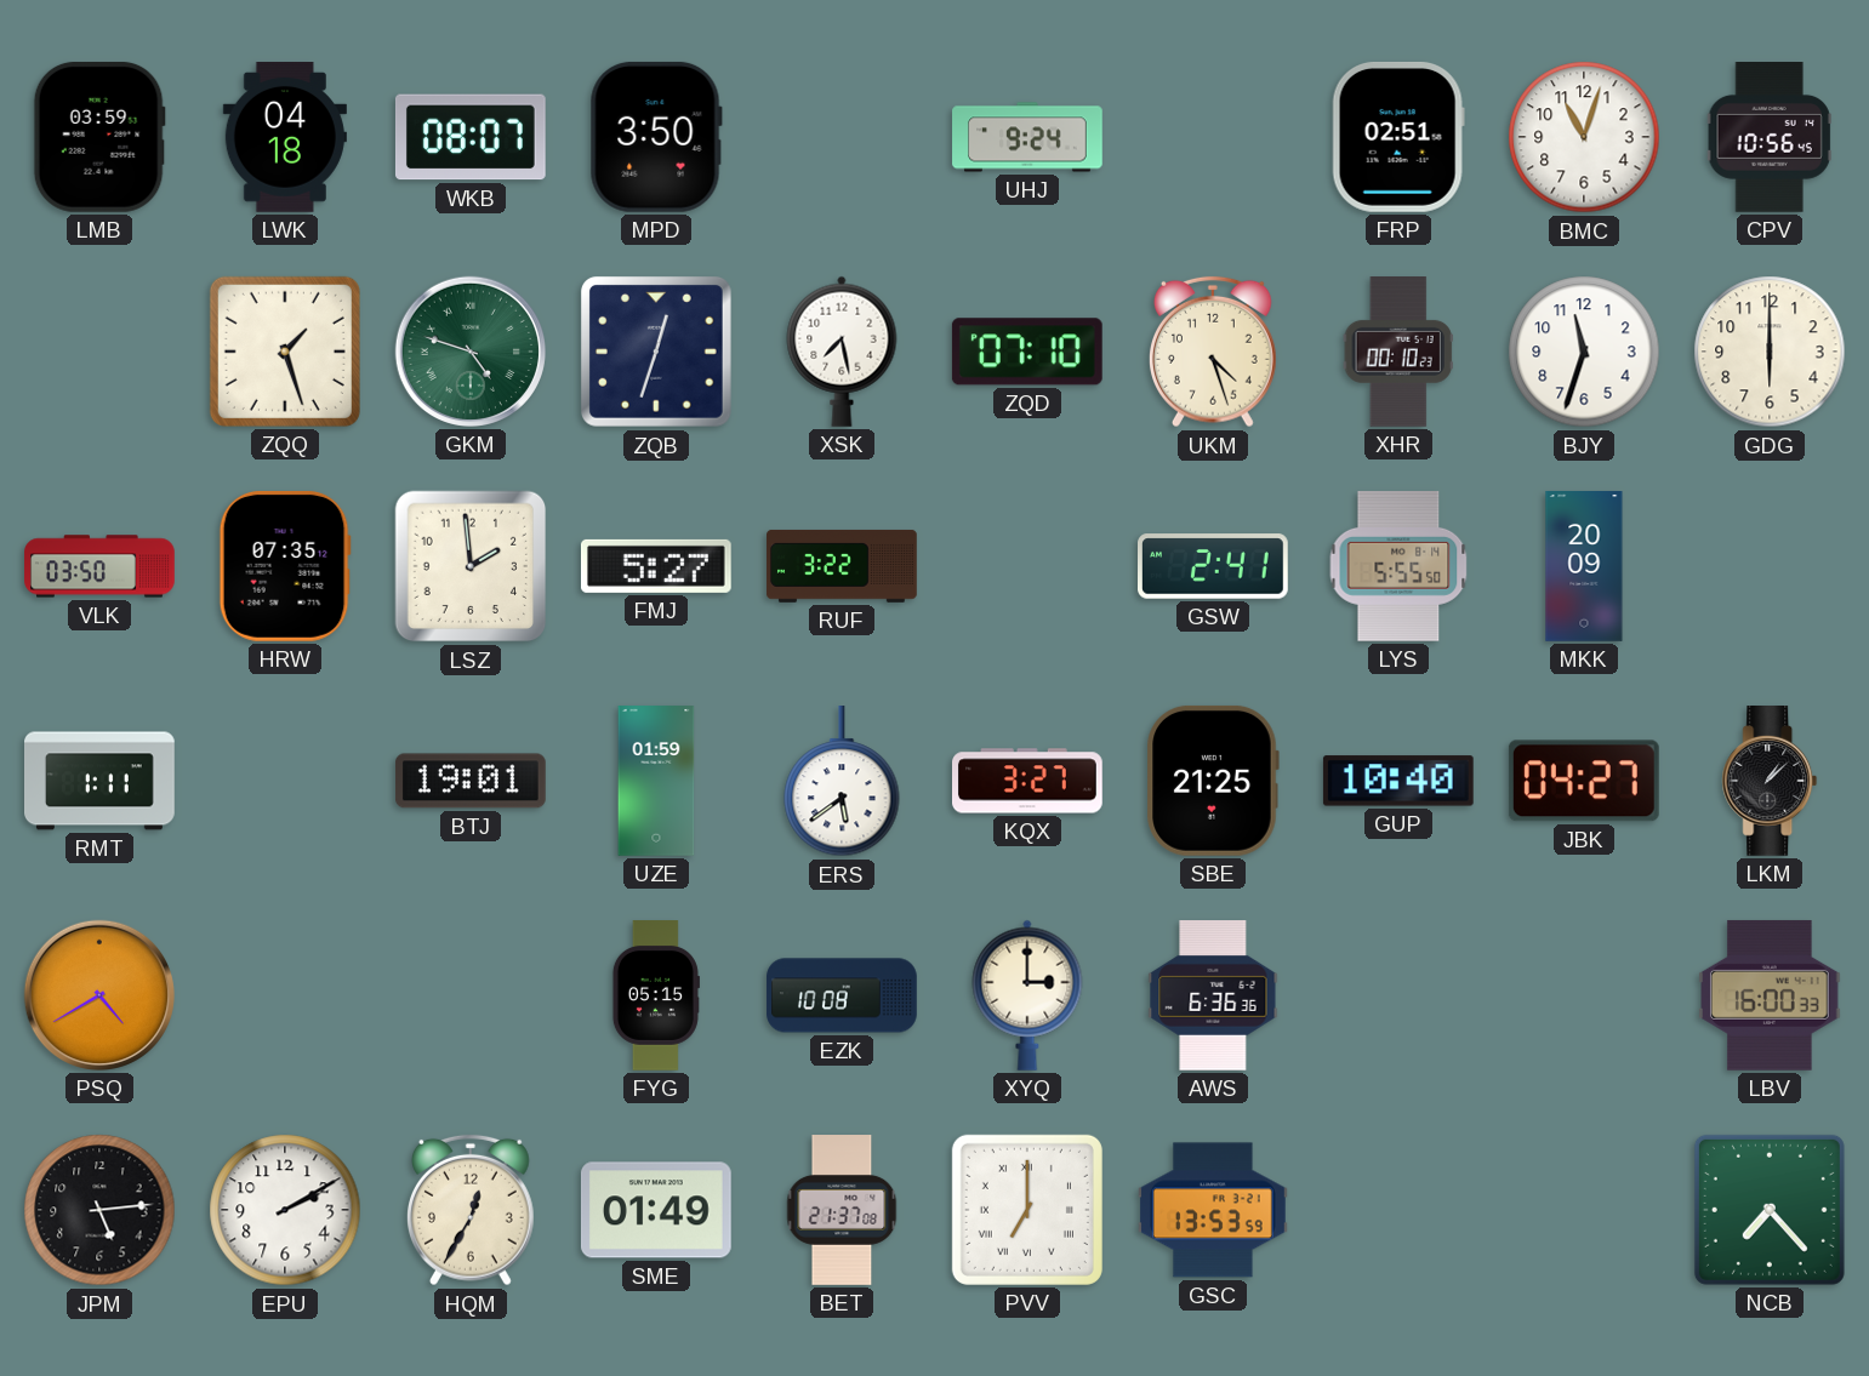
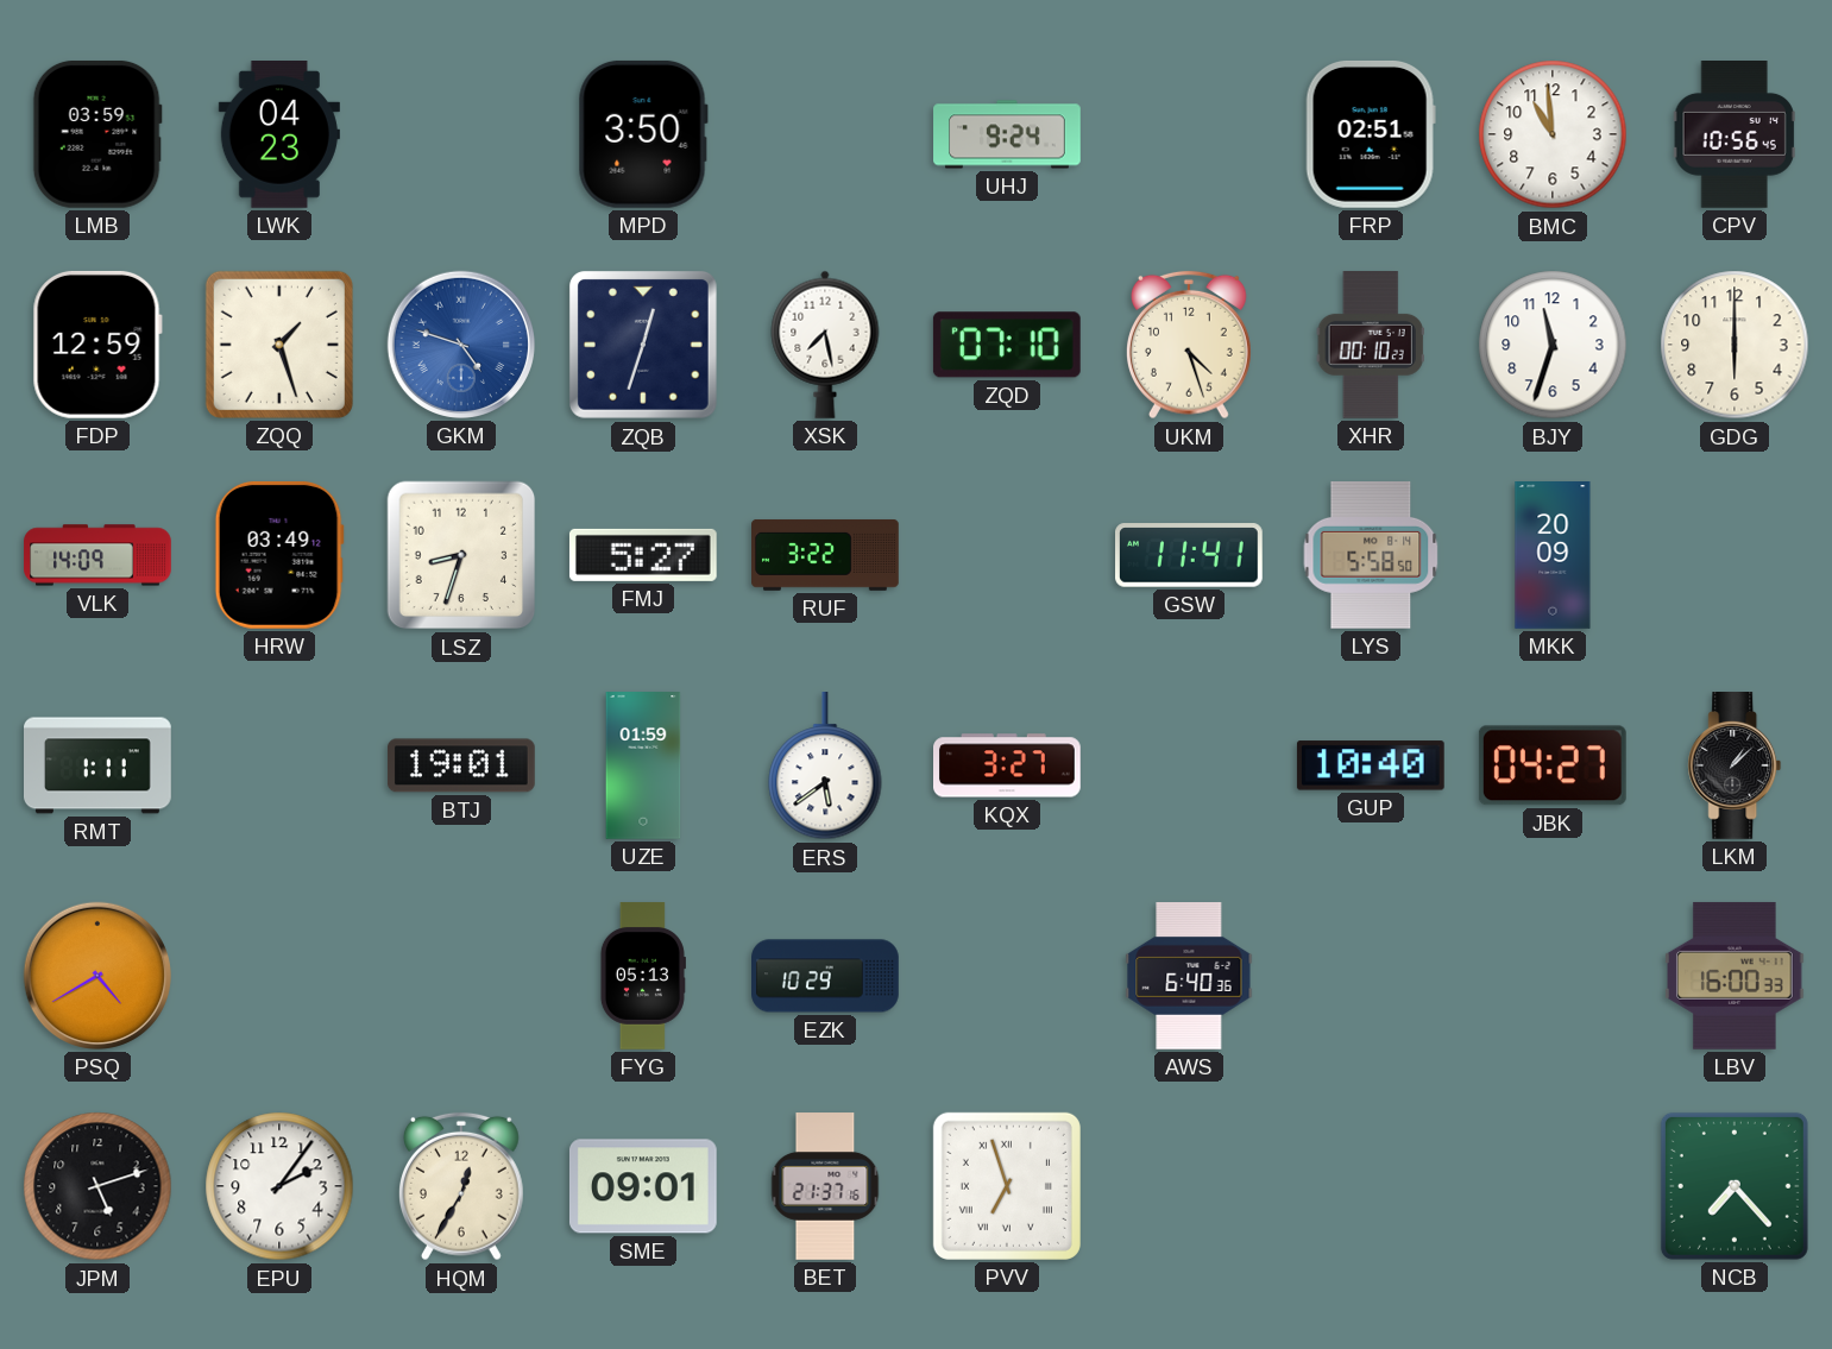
LWK: 04:18 -> 04:23 (279, 135)
WKB: 08:07 -> none (471, 137)
BMC: 11:03 -> 10:59 (1553, 134)
FDP: none -> 12:59 (97, 345)
GKM dial: green -> blue (461, 345)
VLK: 03:50 -> 14:09 (97, 555)
HRW: 07:35 -> 03:49 (279, 555)
LSZ: 1:59 -> 8:33 (461, 555)
GSW: 2:41 -> 11:41 (1190, 555)
LYS: 5:55 -> 5:58 (1371, 555)
SBE: 21:25 -> none (1213, 781)
FYG: 05:15 -> 05:13 (642, 976)
EZK: 10:08 -> 10:29 (825, 976)
XYQ: 3:00 -> none (1027, 995)
AWS: 6:36 -> 6:40 (1189, 977)
JPM: 5:14 -> 5:12 (97, 1186)
EPU: 2:10 -> 2:06 (279, 1186)
SME: 01:49 -> 09:01 (643, 1186)
BET: 21:37:08 -> 21:37:16 (825, 1186)
PVV: 7:00 -> 6:57 (1007, 1186)
GSC: 13:53 -> none (1214, 1210)
